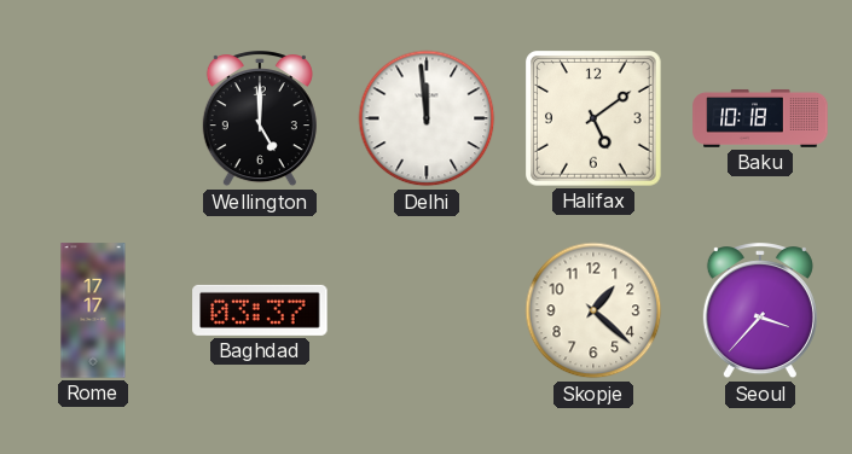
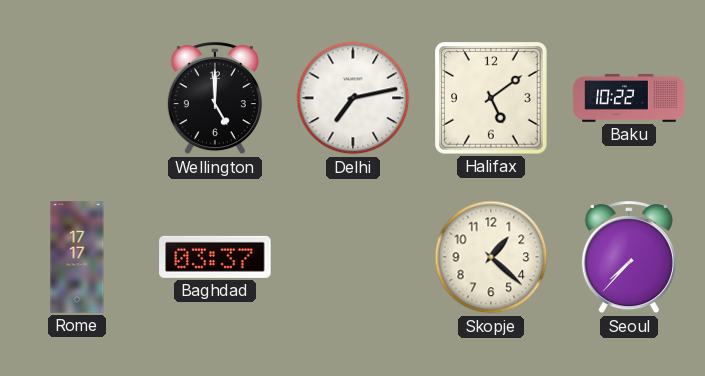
Delhi: 11:59 -> 7:13 (353, 98)
Baku: 10:18 -> 10:22 (629, 98)
Seoul: 3:37 -> 7:37 (629, 258)
